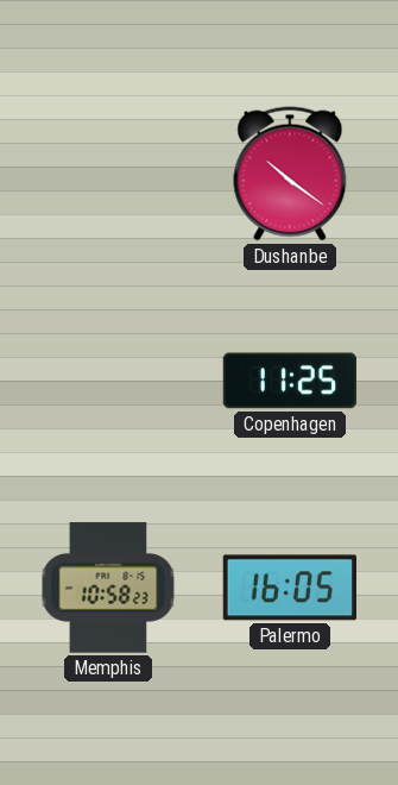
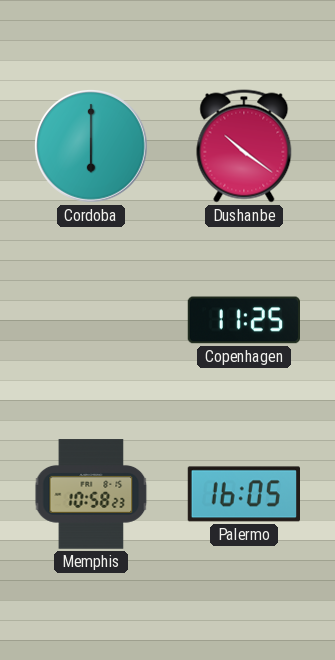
Cordoba: none -> 6:00 (92, 147)
